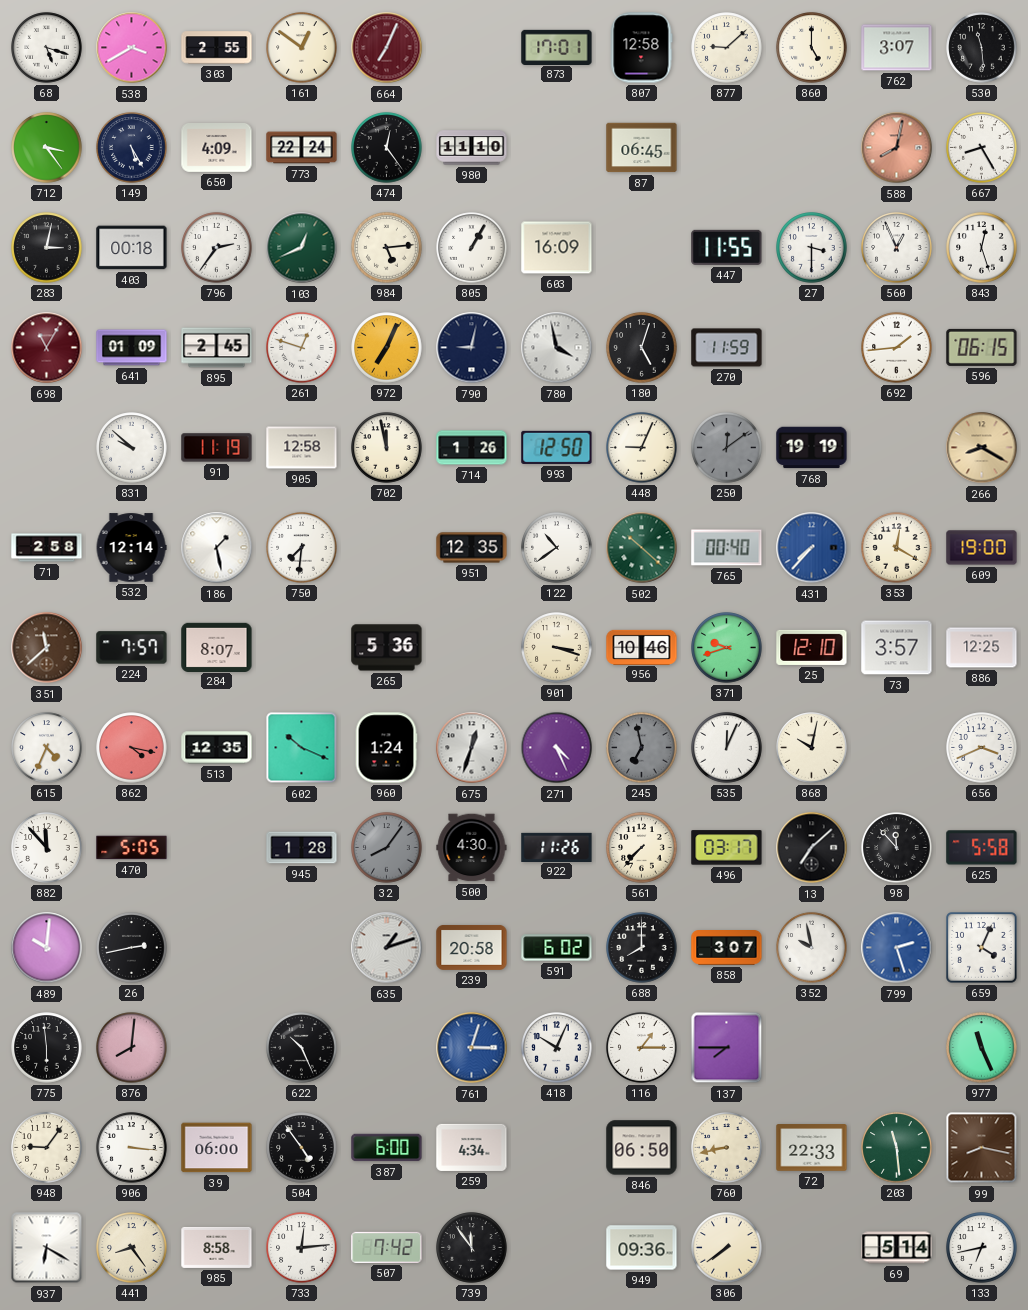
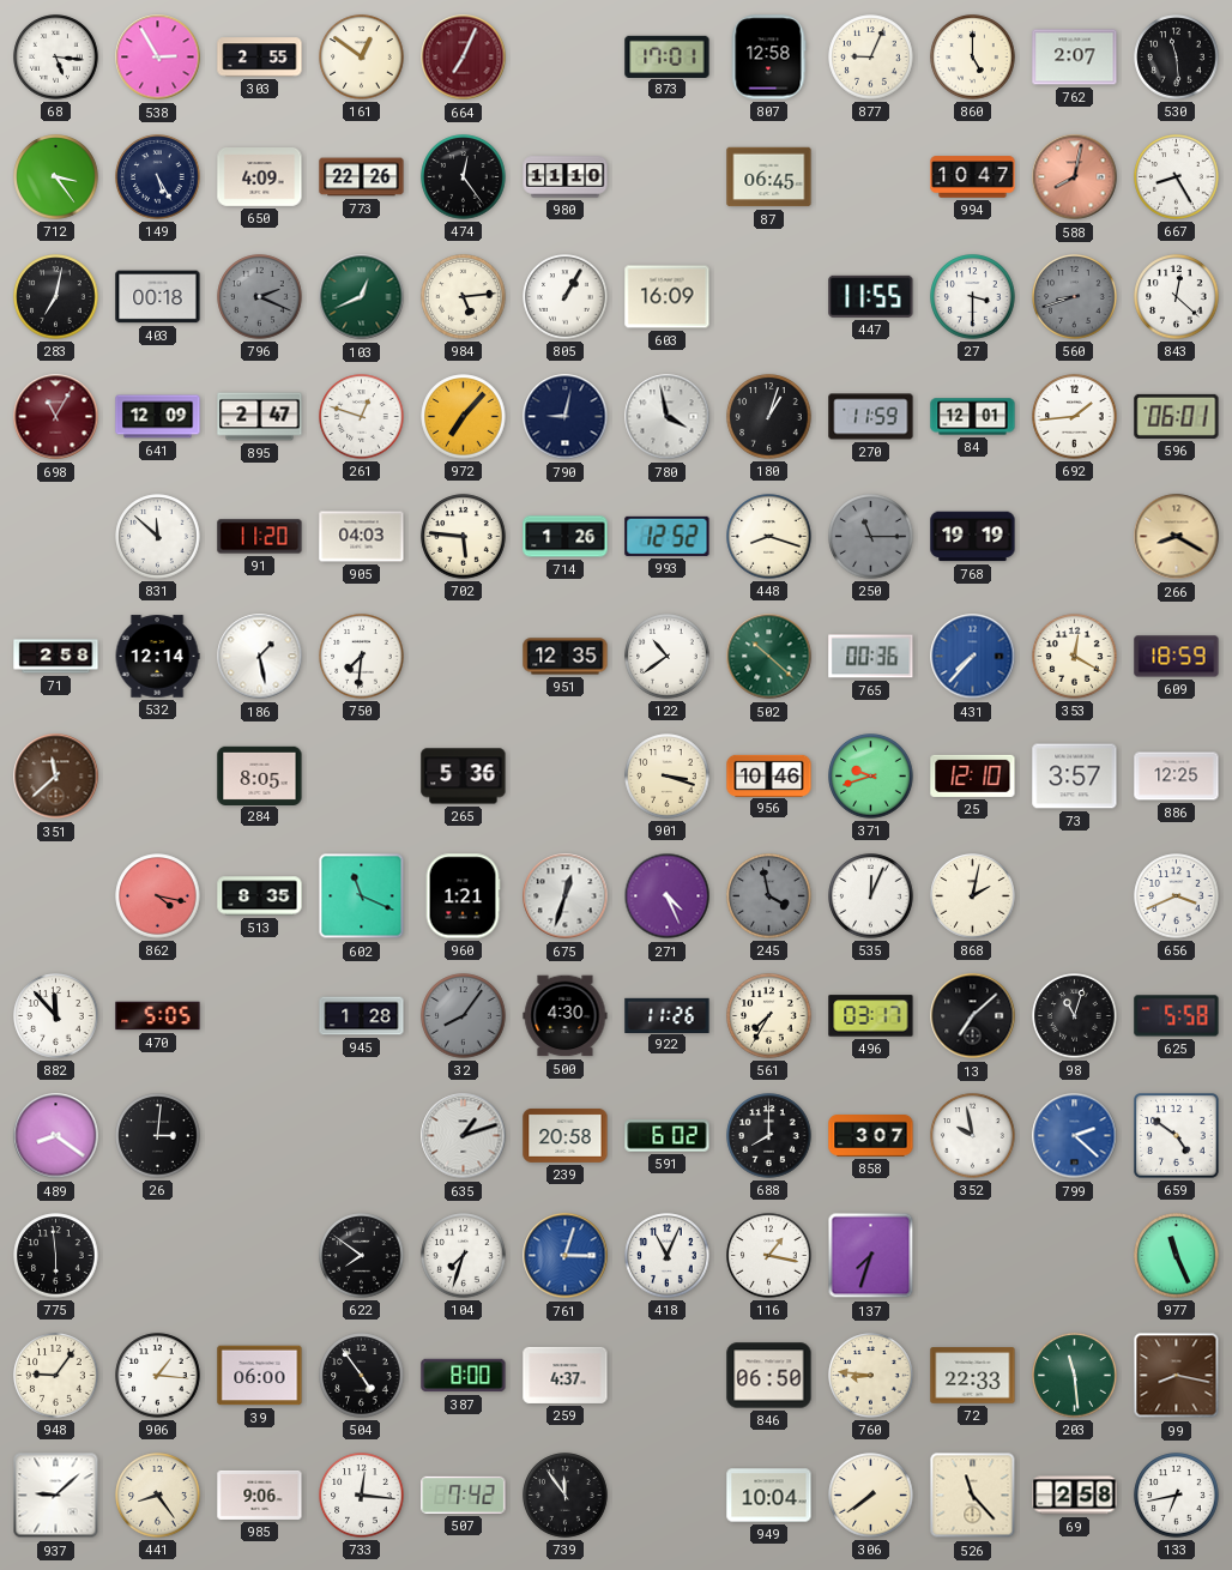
68: 5:18 -> 5:16 (56, 58)
538: 3:40 -> 2:55 (158, 58)
877: 9:08 -> 9:04 (871, 58)
762: 3:07 -> 2:07 (1075, 58)
773: 22:24 -> 22:26 (362, 177)
994: none -> 10:47 (973, 177)
283: 3:02 -> 7:02 (56, 297)
796: 2:36 -> 2:19 (260, 297)
796 dial: white -> grey (260, 297)
560: 12:56 -> 8:42 (1075, 297)
560 dial: white -> grey (1075, 297)
843: 12:27 -> 12:22 (1177, 297)
641: 01:09 -> 12:09 (158, 417)
895: 2:45 -> 2:47 (260, 417)
972: 7:04 -> 7:07 (464, 417)
180: 5:03 -> 1:03 (769, 417)
84: none -> 12:01 (973, 417)
596: 06:15 -> 06:01 (1177, 416)
831: 9:52 -> 11:52 (158, 537)
91: 11:19 -> 11:20 (260, 537)
905: 12:58 -> 04:03 (362, 537)
702: 11:58 -> 5:46 (464, 537)
993: 12:50 -> 12:52 (668, 536)
448: 9:04 -> 8:18 (769, 537)
250: 12:09 -> 11:15 (871, 537)
765: 00:40 -> 00:36 (871, 657)
609: 19:00 -> 18:59 (1177, 657)
224: 7:57 -> none (132, 648)
284: 8:07 -> 8:05 (260, 775)
615: 4:34 -> none (47, 748)
513: 12:35 -> 8:35 (260, 896)
602: 10:19 -> 11:19 (362, 896)
960: 1:24 -> 1:21 (463, 896)
245: 6:58 -> 3:58 (769, 896)
868: 10:02 -> 2:02 (973, 896)
561: 7:37 -> 7:35 (769, 1016)
98: 11:53 -> 11:03 (1075, 1016)
489: 10:01 -> 8:21 (56, 1136)
26: 2:43 -> 3:01 (158, 1136)
799: 2:27 -> 2:22 (1075, 1136)
659: 4:04 -> 4:51 (1177, 1136)
876: 8:01 -> none (132, 1048)
622: 10:26 -> 7:51 (362, 1256)
104: none -> 7:33 (464, 1256)
418: 10:04 -> 11:04 (668, 1256)
116: 1:15 -> 1:17 (769, 1256)
137: 7:45 -> 7:33 (871, 1256)
906: 3:16 -> 1:16 (158, 1376)
387: 6:00 -> 8:00 (464, 1376)
259: 4:34 -> 4:37 (566, 1375)
760: 8:43 -> 8:46 (871, 1376)
937: 6:20 -> 9:08 (56, 1496)
985: 8:58 -> 9:06 (260, 1494)
733: 12:14 -> 12:16 (362, 1496)
949: 09:36 -> 10:04 (769, 1496)
526: none -> 11:23 (973, 1496)
69: 5:14 -> 2:58 (1075, 1496)
